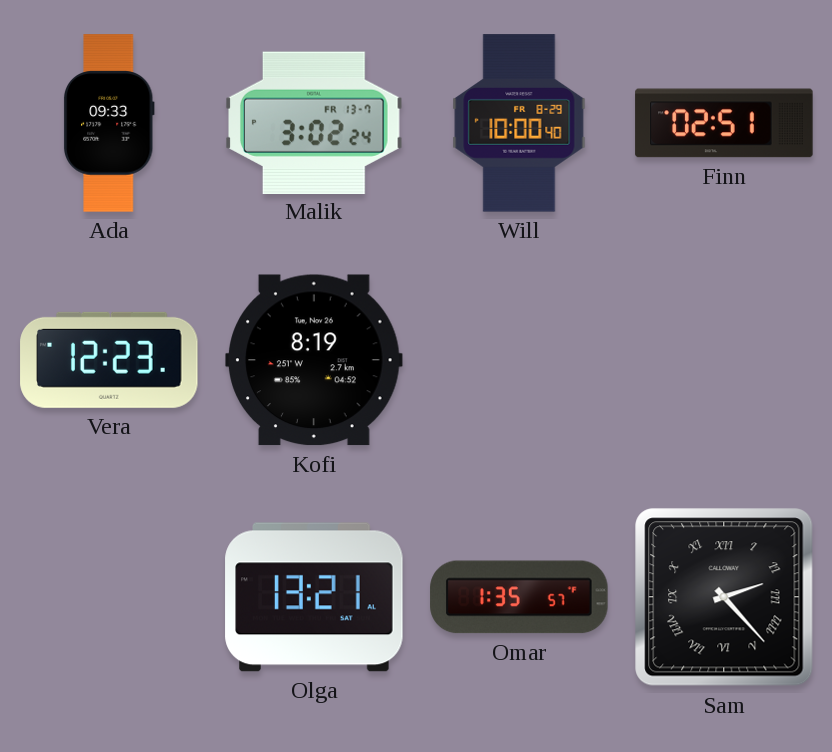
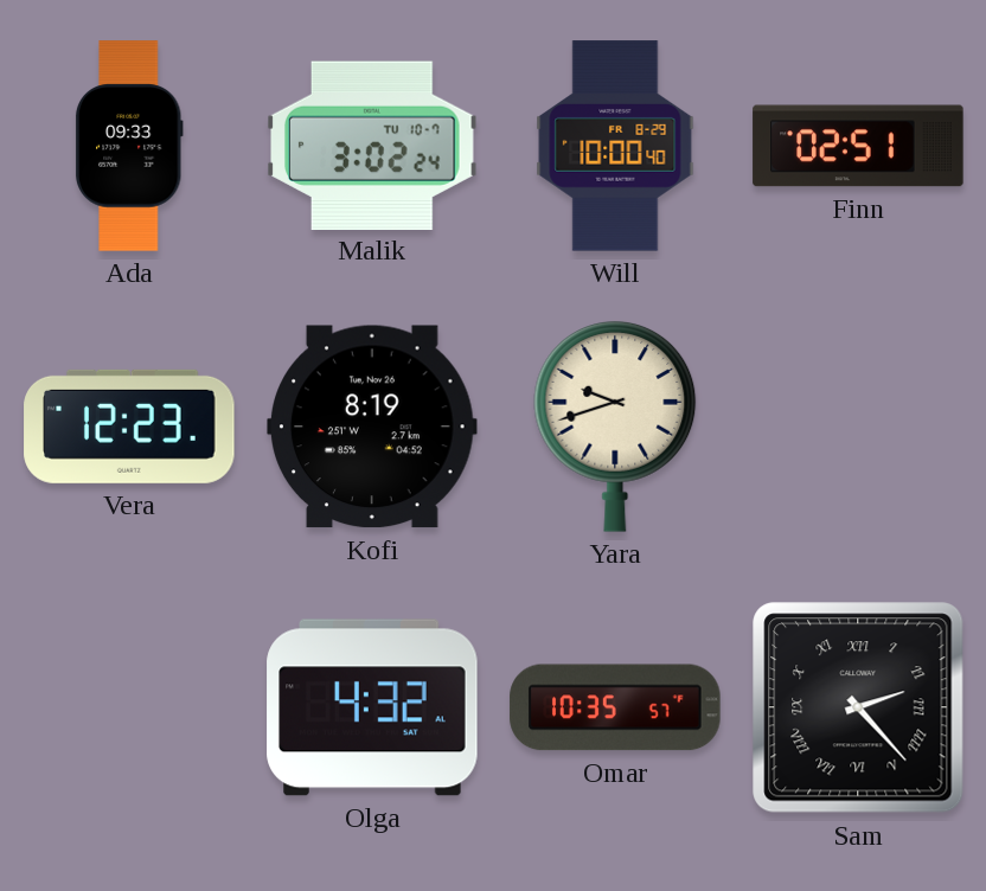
Malik date: FR 13-7 -> TU 10-7 (372, 145)
Yara: none -> 9:42 (615, 427)
Olga: 13:21 -> 4:32 (372, 707)
Omar: 1:35 -> 10:35 (615, 707)
